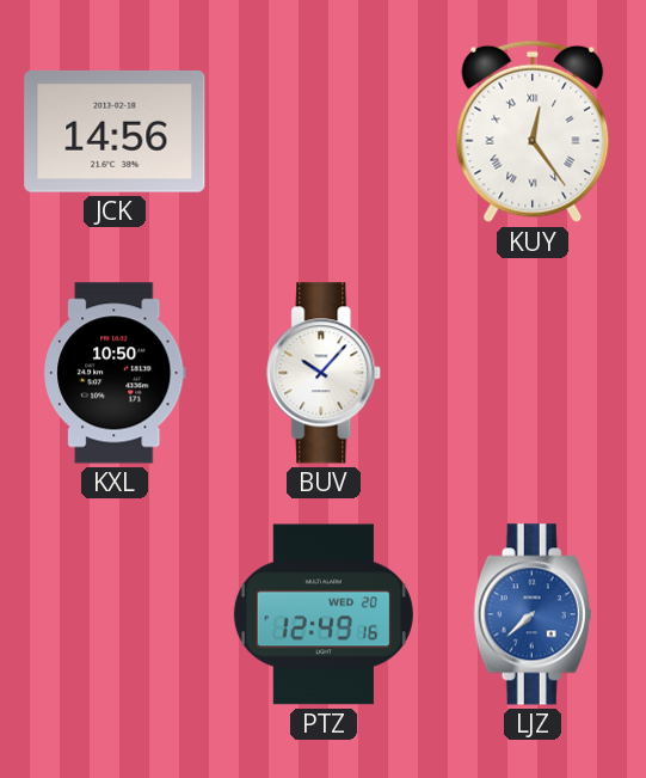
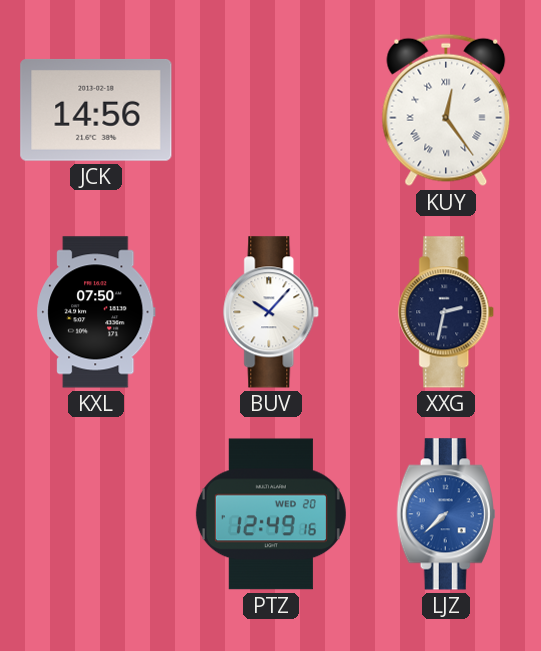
KXL: 10:50 -> 07:50 (96, 312)
XXG: none -> 2:32 (447, 312)
